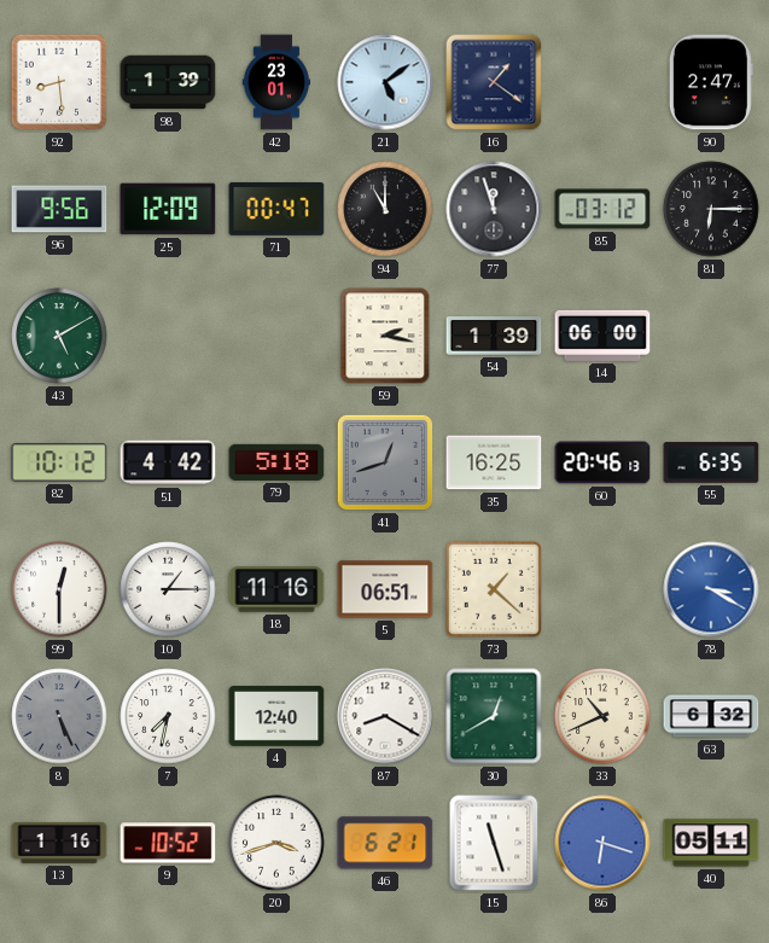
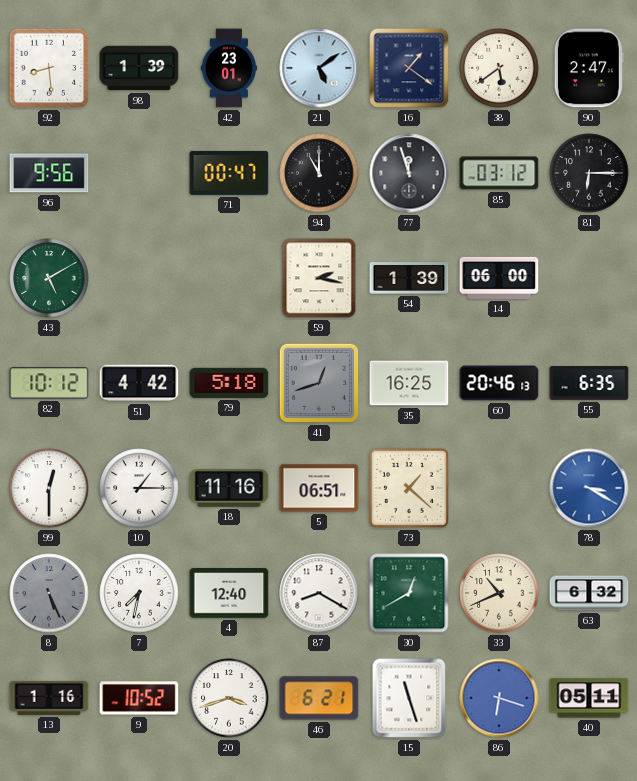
38: none -> 5:39 (499, 68)
25: 12:09 -> none (168, 209)
